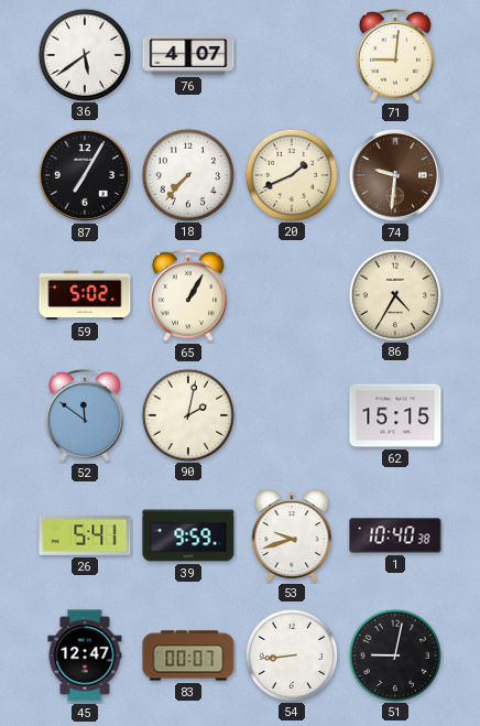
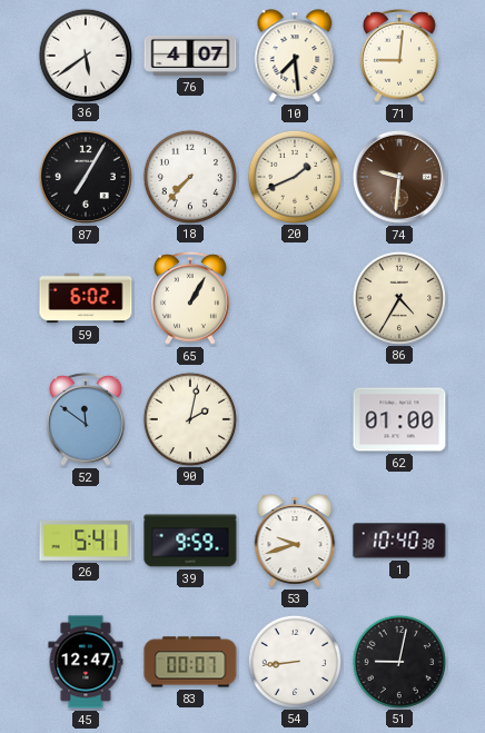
10: none -> 7:29 (295, 56)
59: 5:02 -> 6:02 (86, 298)
62: 15:15 -> 01:00 (399, 419)
